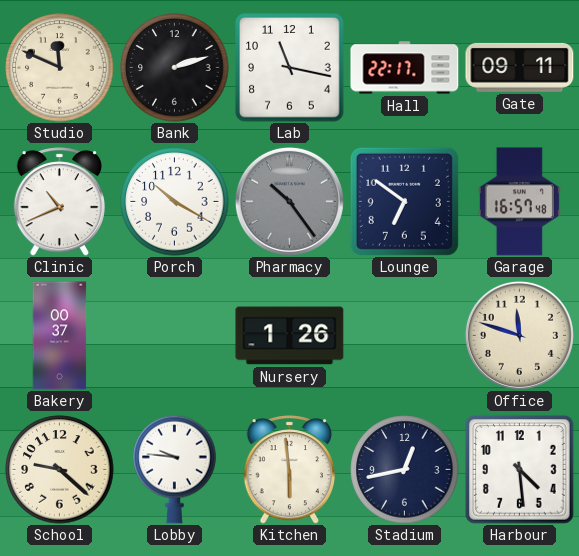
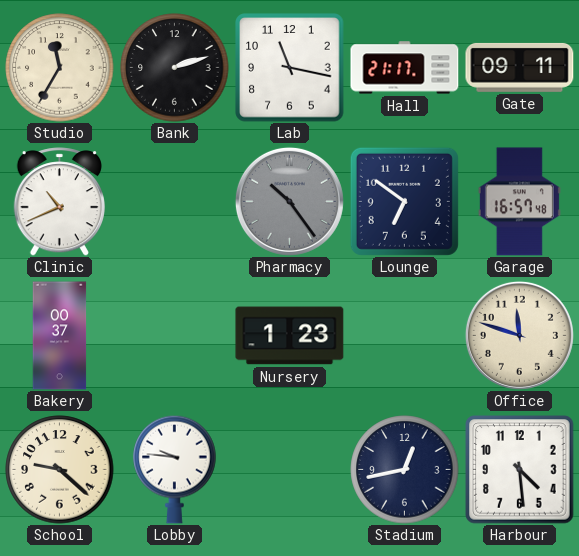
Studio: 11:49 -> 11:35 (60, 68)
Hall: 22:17 -> 21:17 (405, 68)
Porch: 10:20 -> none (175, 202)
Nursery: 1:26 -> 1:23 (290, 336)
Kitchen: 5:59 -> none (289, 470)
